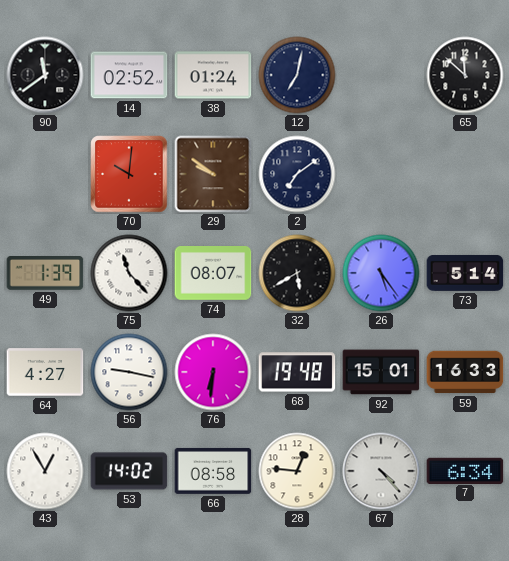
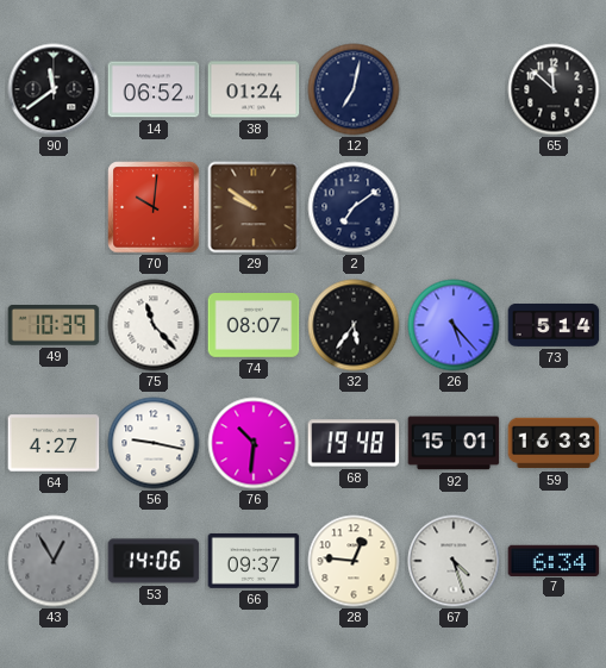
14: 02:52 -> 06:52 (154, 89)
49: 1:39 -> 10:39 (54, 326)
32: 5:40 -> 5:36 (354, 325)
26: 5:24 -> 5:23 (454, 325)
76: 6:31 -> 10:31 (254, 443)
43 dial: white -> grey (54, 561)
53: 14:02 -> 14:06 (154, 561)
66: 08:58 -> 09:37 (254, 561)
67: 4:23 -> 4:27 (454, 561)
